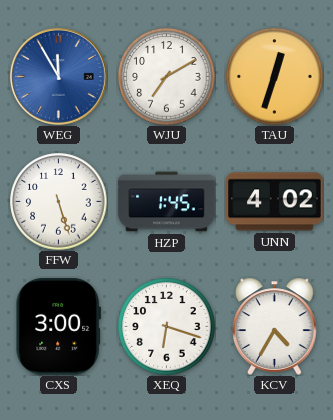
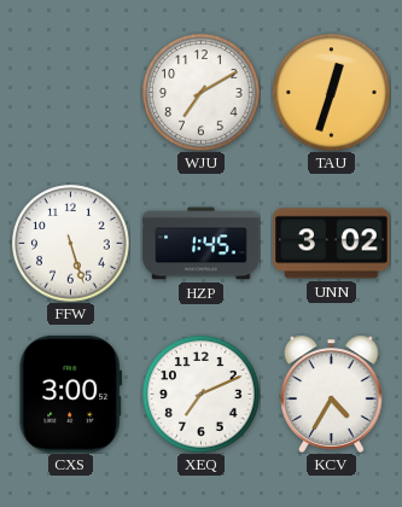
WEG: 11:55 -> none (58, 76)
UNN: 4:02 -> 3:02 (332, 244)
XEQ: 6:18 -> 7:11 (202, 395)
